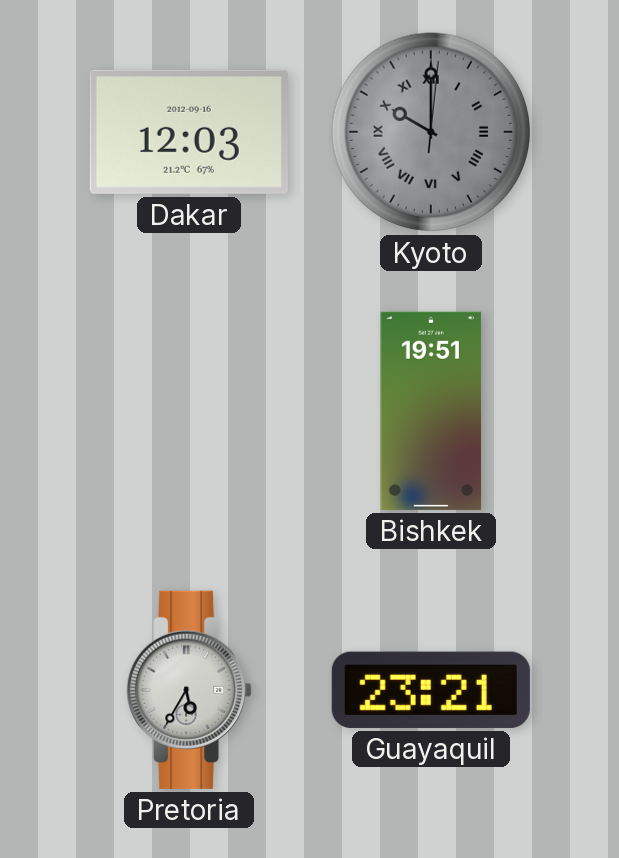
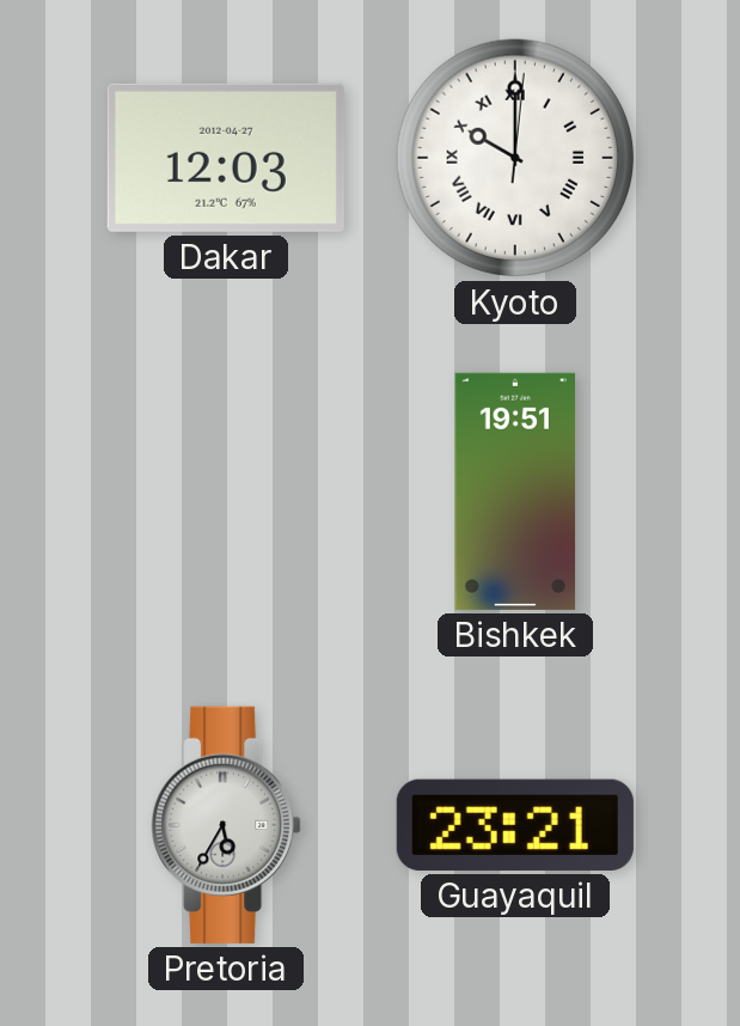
Dakar date: 2012-09-16 -> 2012-04-27 (226, 158)
Kyoto dial: grey -> white (515, 158)
